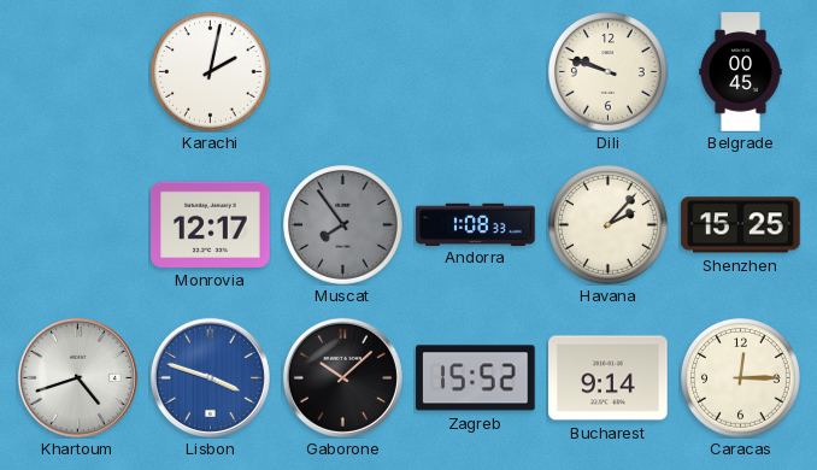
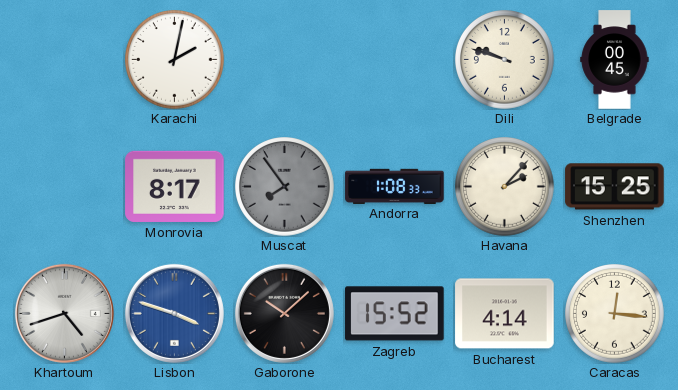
Monrovia: 12:17 -> 8:17 (175, 186)
Bucharest: 9:14 -> 4:14 (505, 314)
Caracas: 12:15 -> 12:16 (615, 314)
